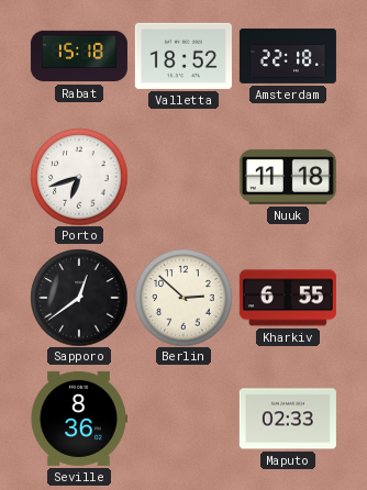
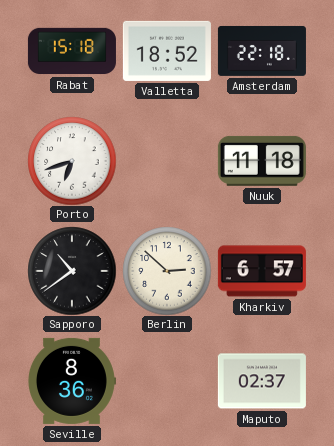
Sapporo: 12:39 -> 10:39 (72, 271)
Kharkiv: 6:55 -> 6:57 (262, 271)
Maputo: 02:33 -> 02:37 (262, 381)
